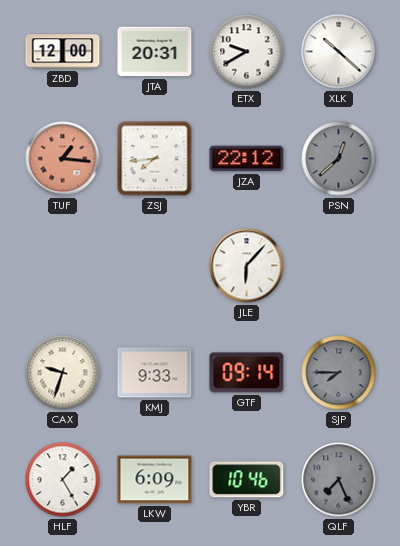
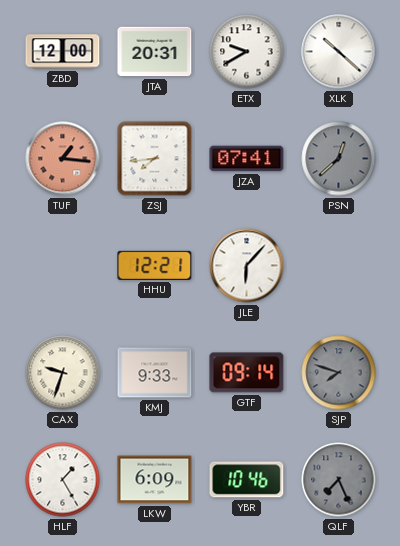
JZA: 22:12 -> 07:41 (247, 159)
HHU: none -> 12:21 (155, 265)
SJP: 7:45 -> 7:48 (339, 373)
